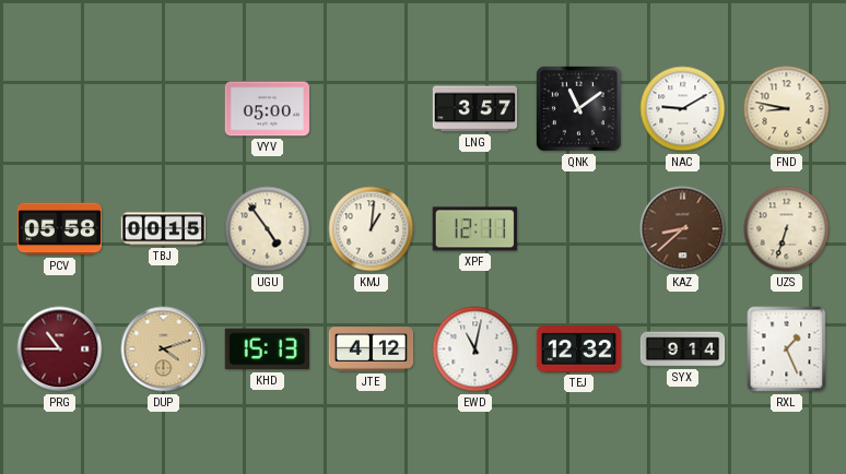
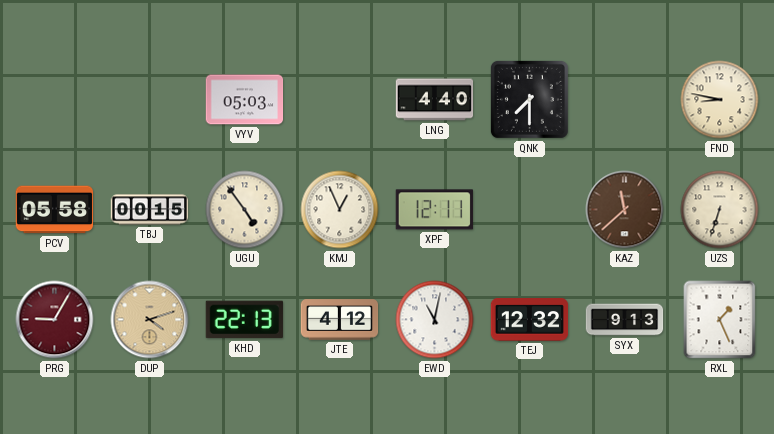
VYV: 05:00 -> 05:03 (245, 100)
LNG: 3:57 -> 4:40 (435, 100)
QNK: 11:09 -> 7:30 (529, 99)
NAC: 9:10 -> none (683, 109)
KMJ: 1:01 -> 12:56 (340, 210)
KAZ: 8:38 -> 11:38 (625, 210)
PRG: 10:45 -> 9:05 (55, 320)
KHD: 15:13 -> 22:13 (244, 320)
SYX: 9:14 -> 9:13 (625, 320)
